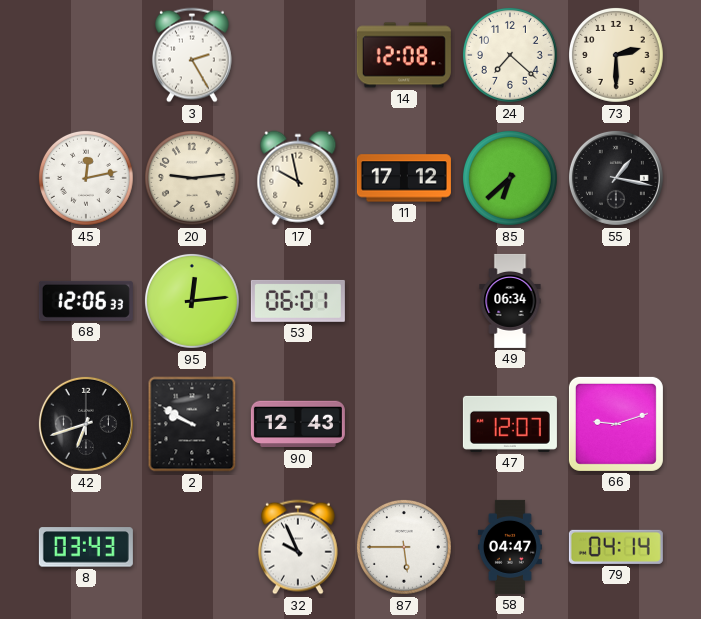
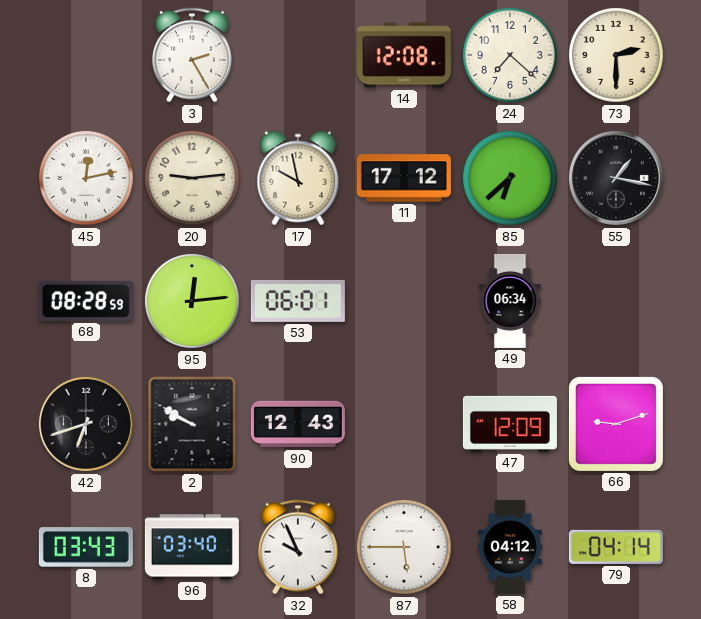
68: 12:06 -> 08:28 (86, 301)
47: 12:07 -> 12:09 (510, 424)
96: none -> 03:40 (192, 547)
58: 04:47 -> 04:12 (510, 547)
